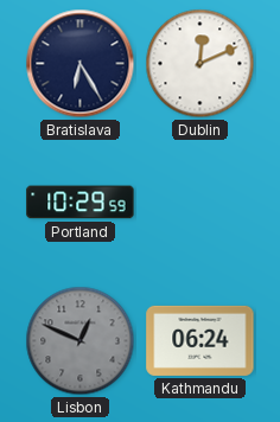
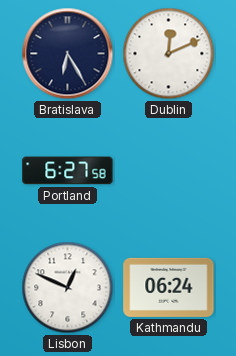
Portland: 10:29 -> 6:27 (68, 171)
Lisbon dial: grey -> white (68, 288)
